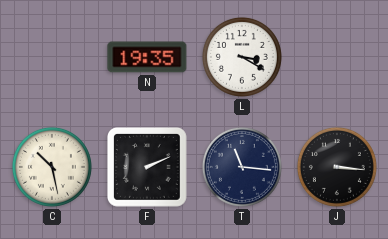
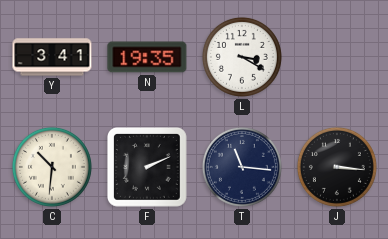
Y: none -> 3:41 (52, 57)
C: 10:28 -> 10:31 (52, 167)
